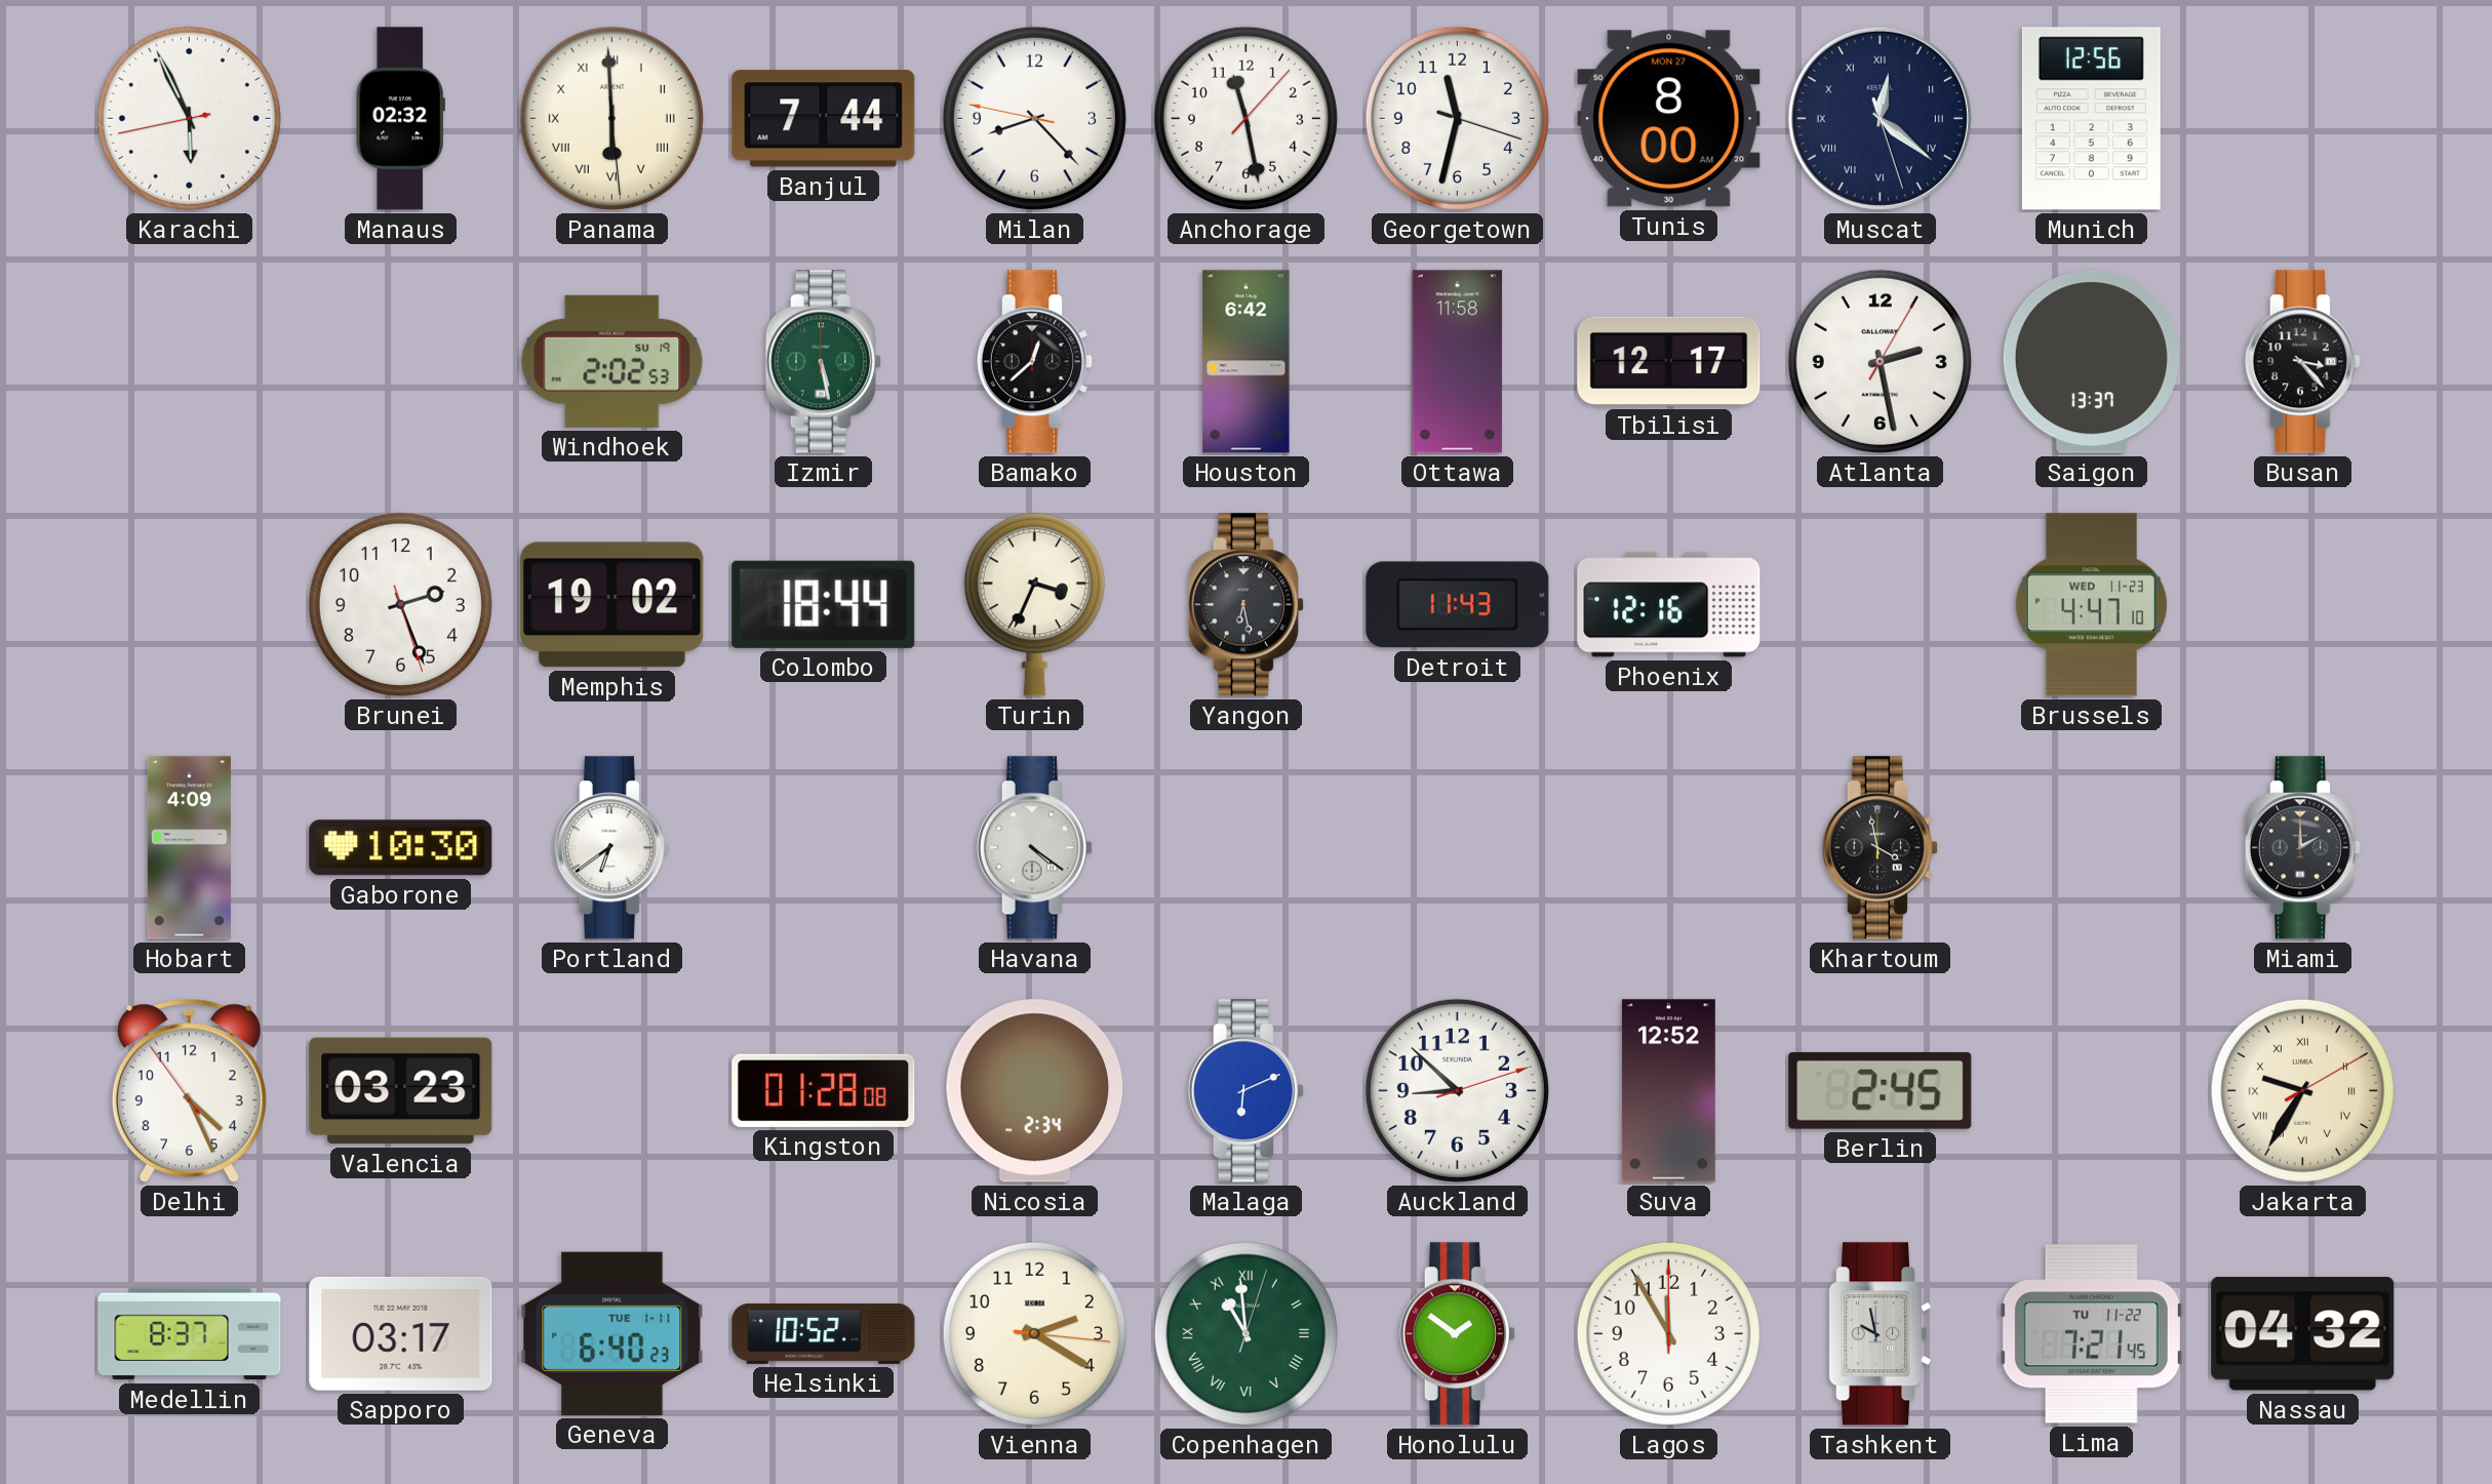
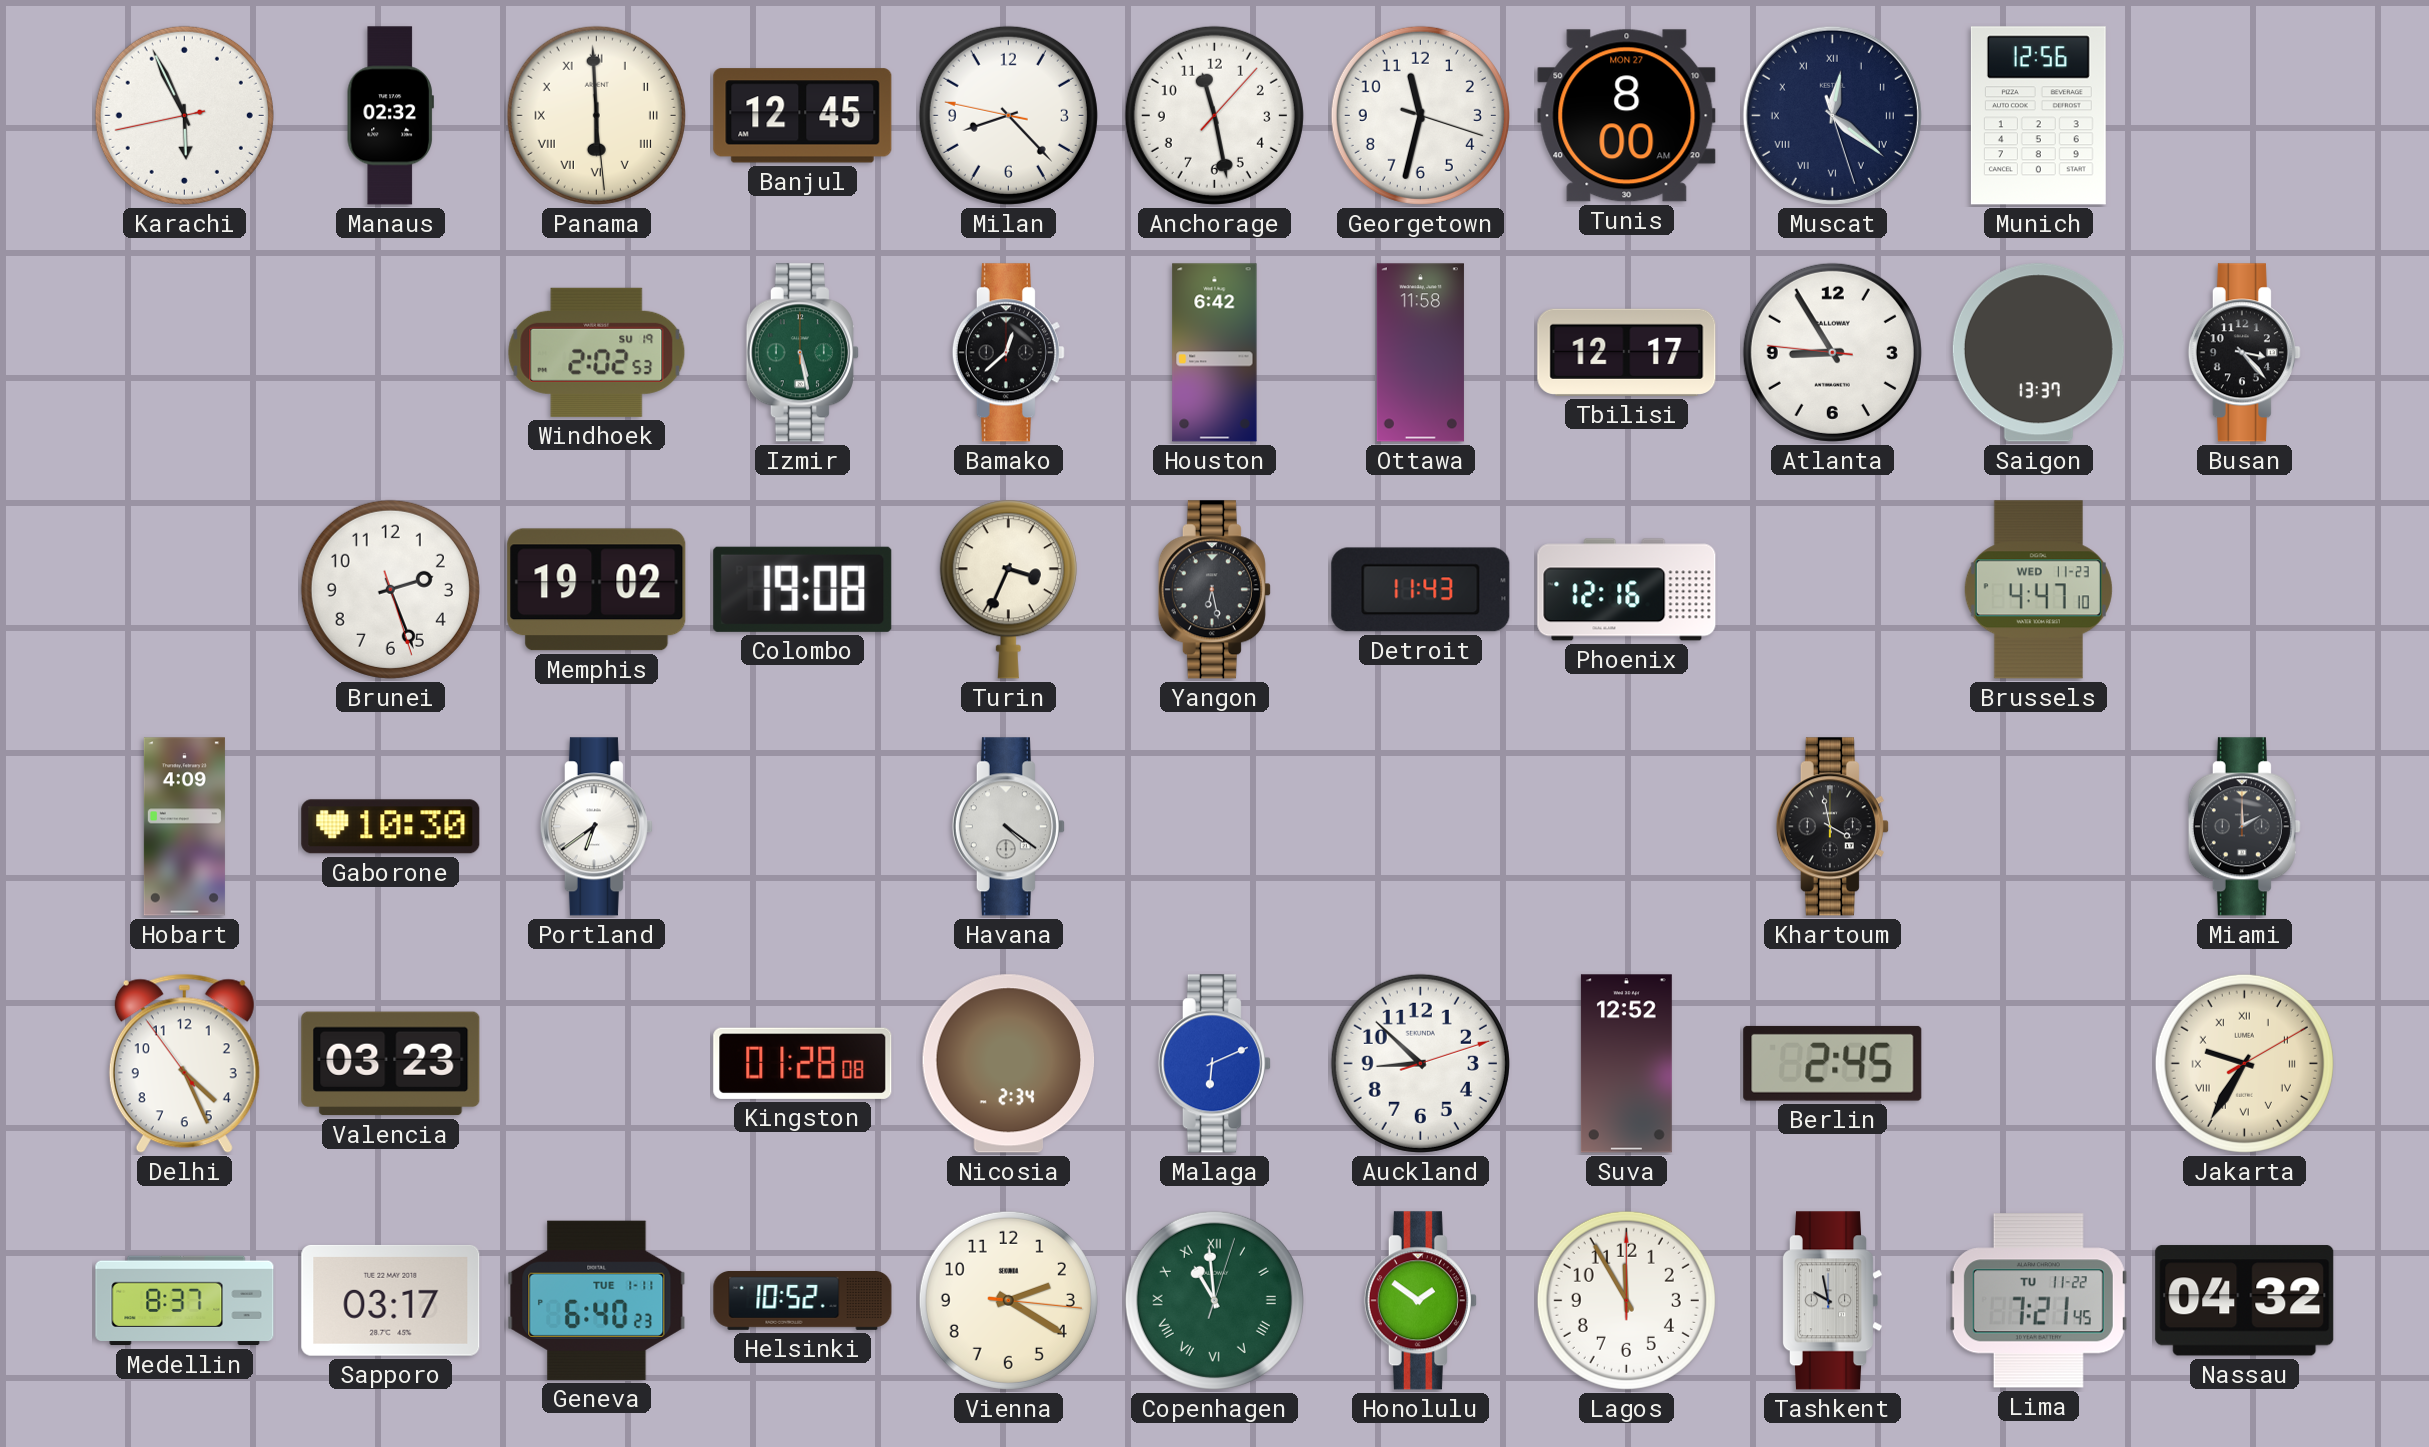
Banjul: 7:44 -> 12:45 (803, 116)
Atlanta: 2:28 -> 8:54 (1832, 352)
Colombo: 18:44 -> 19:08 (803, 589)
